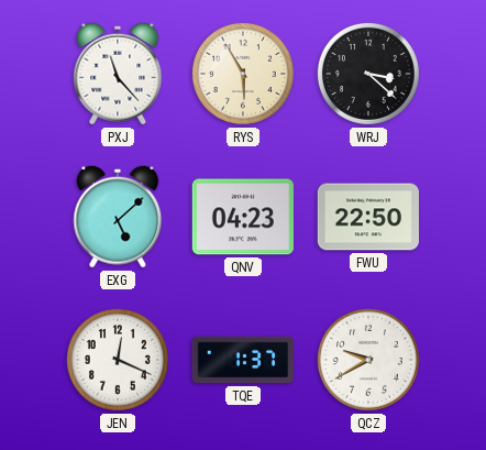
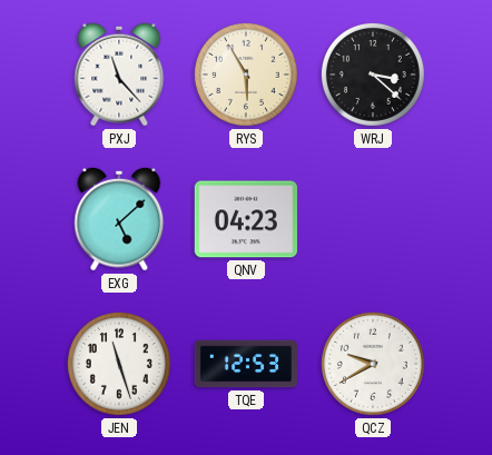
FWU: 22:50 -> none (367, 217)
JEN: 12:19 -> 11:27 (119, 364)
TQE: 1:37 -> 12:53 (245, 364)
